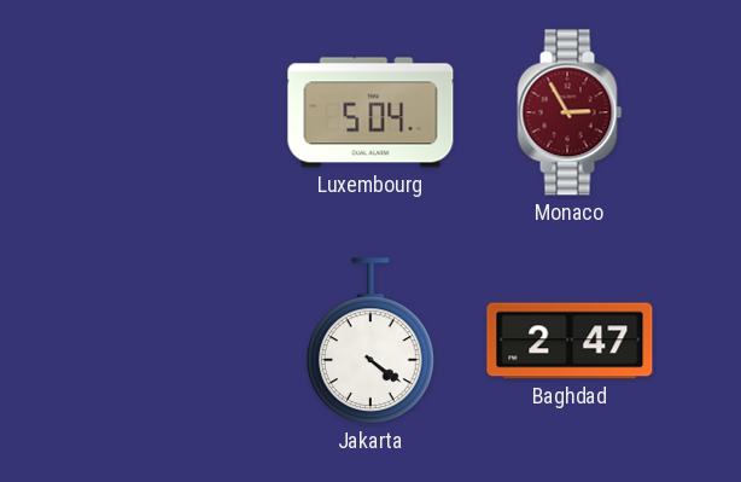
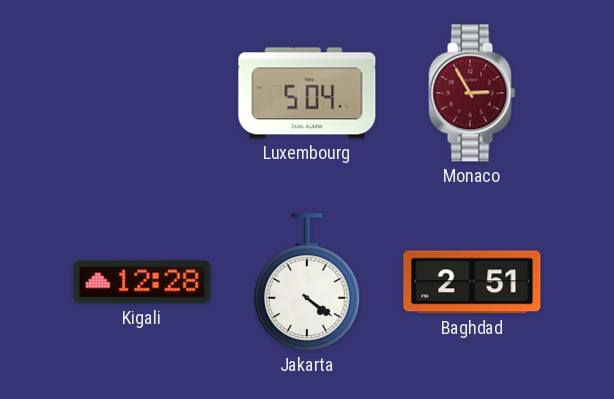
Kigali: none -> 12:28 (142, 282)
Baghdad: 2:47 -> 2:51 (472, 282)
